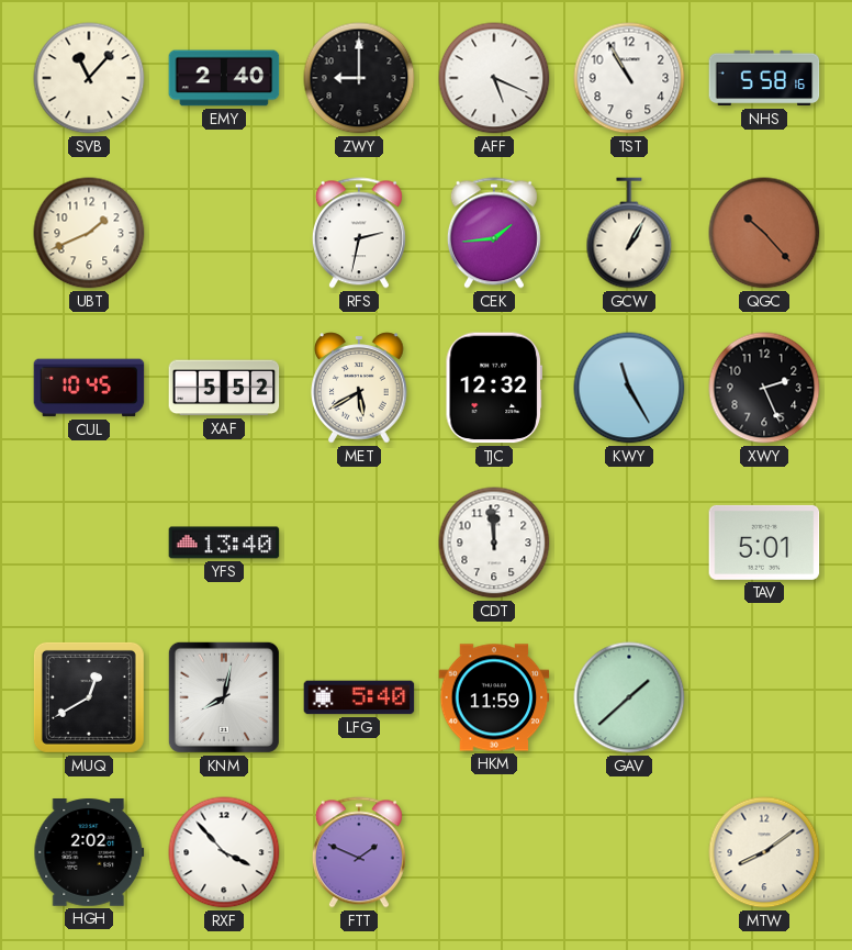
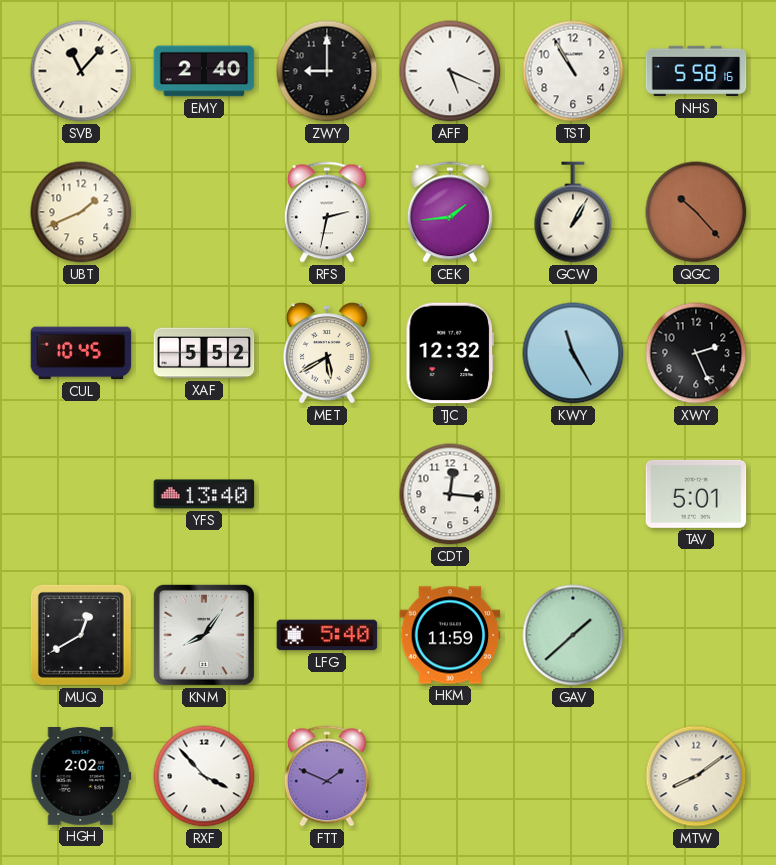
CDT: 11:59 -> 12:16 (450, 494)
KNM: 8:02 -> 8:06 (204, 635)
